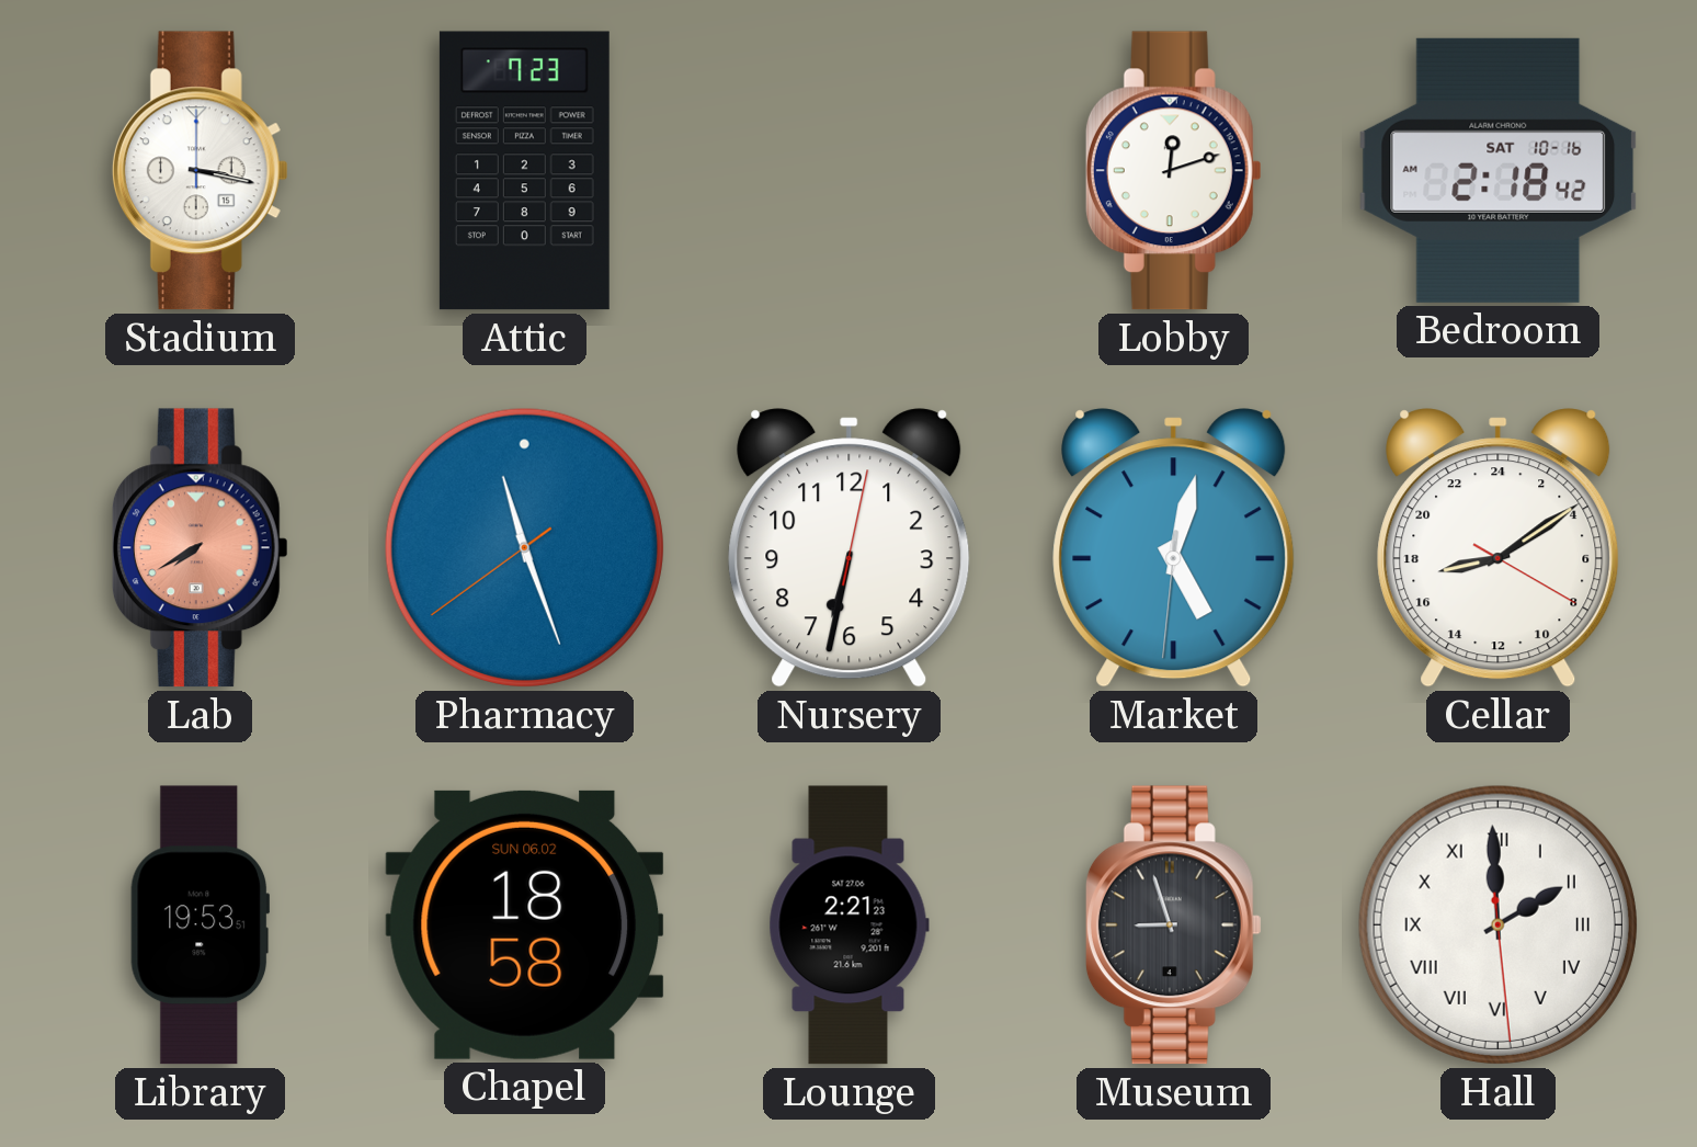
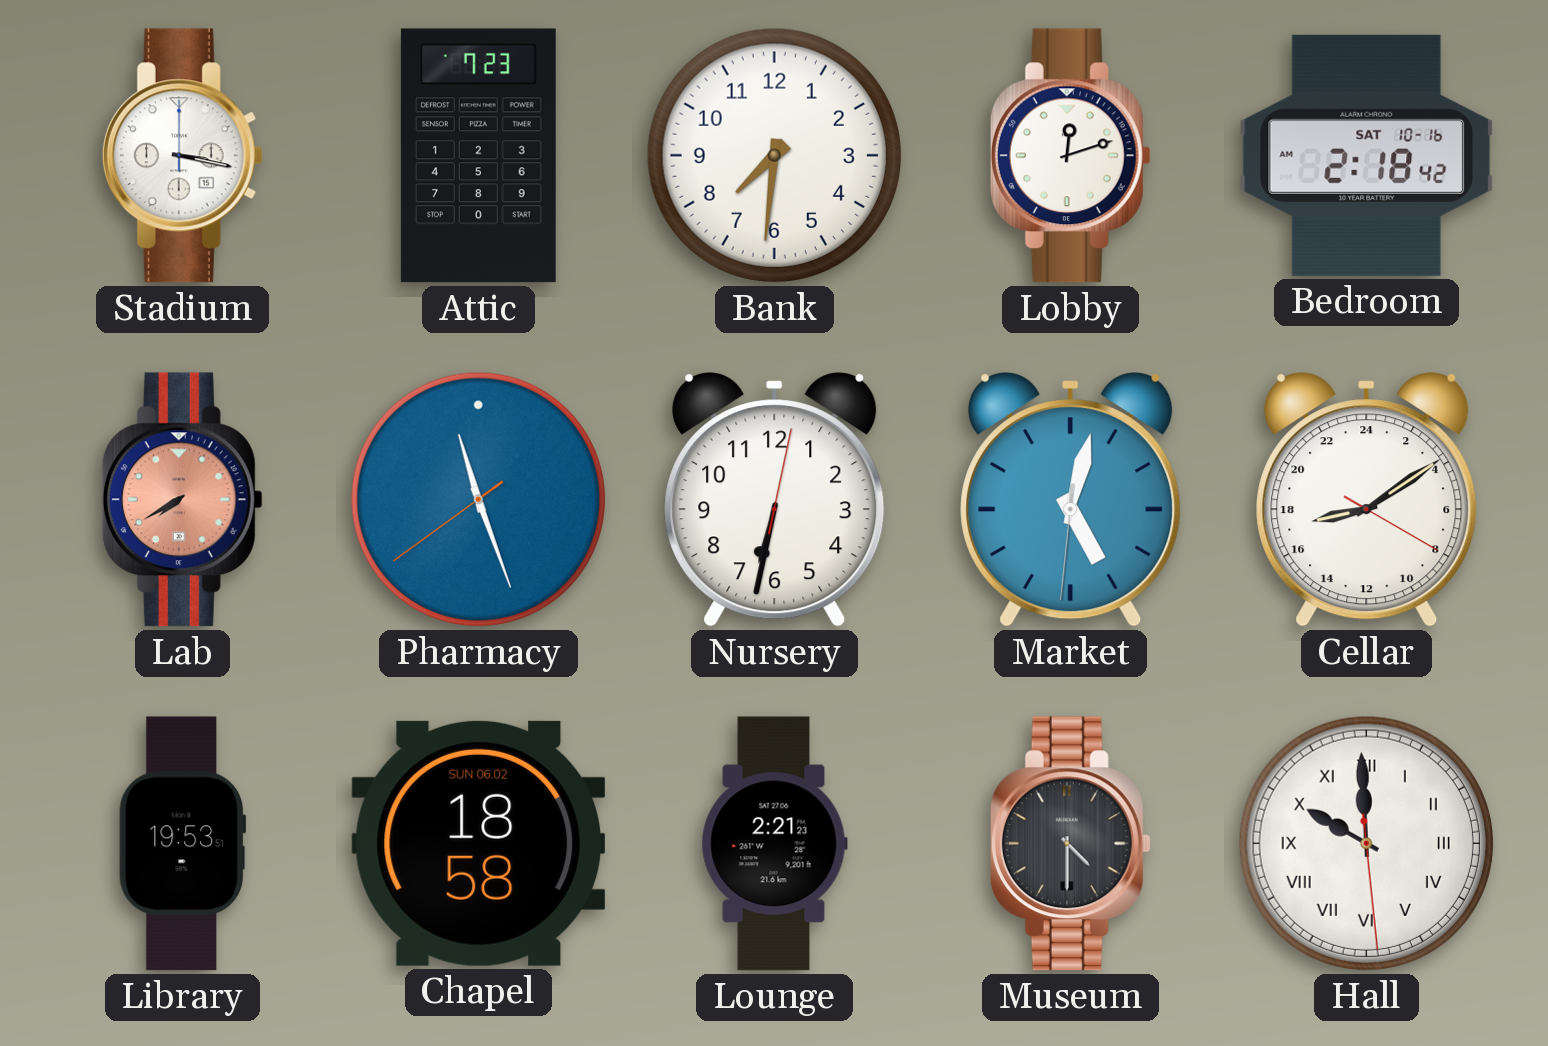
Bank: none -> 7:31 (774, 155)
Museum: 8:57 -> 4:30 (1070, 844)
Hall: 1:59 -> 9:59 (1366, 843)
